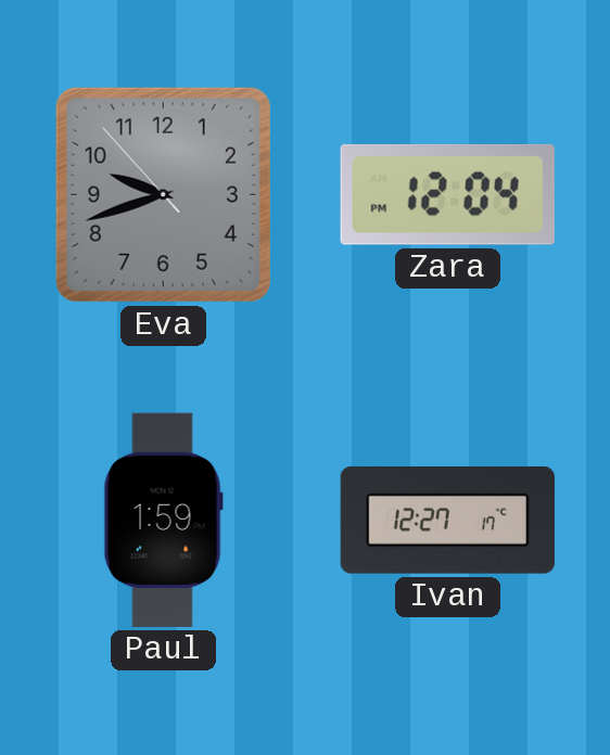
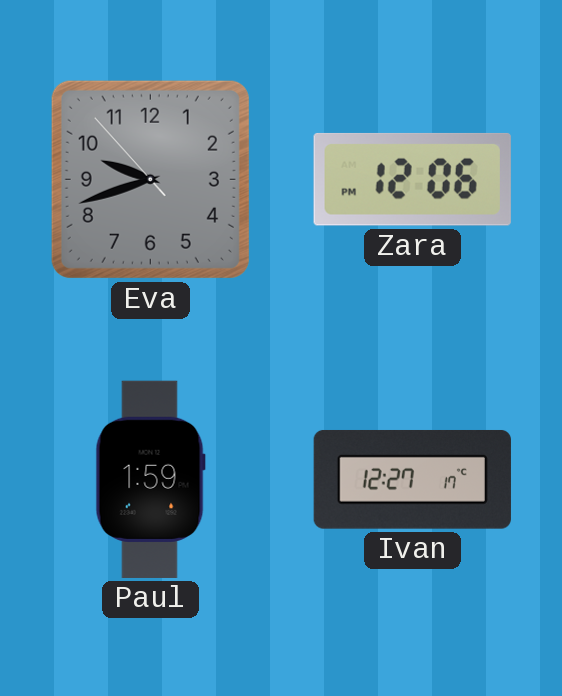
Zara: 12:04 -> 12:06 (412, 179)
